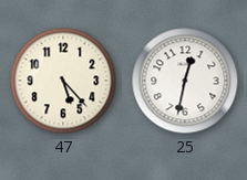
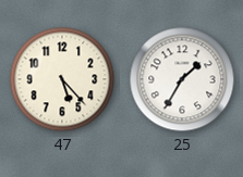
25: 12:32 -> 1:35 (182, 79)
